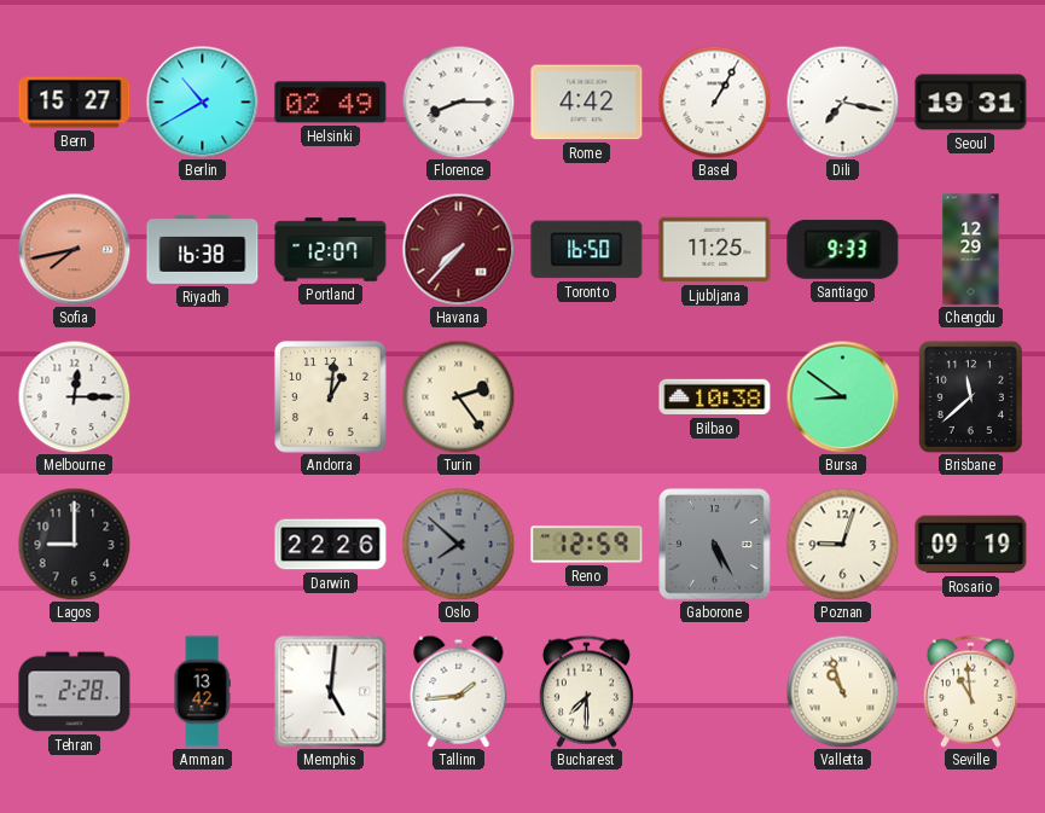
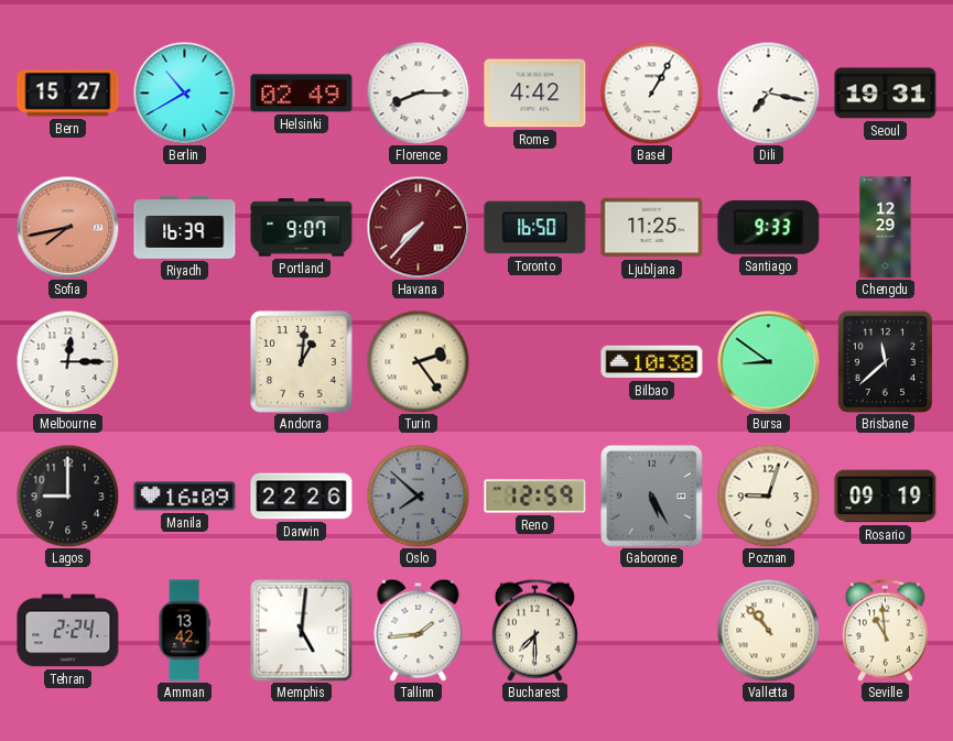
Riyadh: 16:38 -> 16:39 (185, 228)
Portland: 12:07 -> 9:07 (302, 228)
Manila: none -> 16:09 (185, 497)
Tehran: 2:28 -> 2:24 (68, 631)
Valletta: 10:57 -> 10:53 (768, 630)
